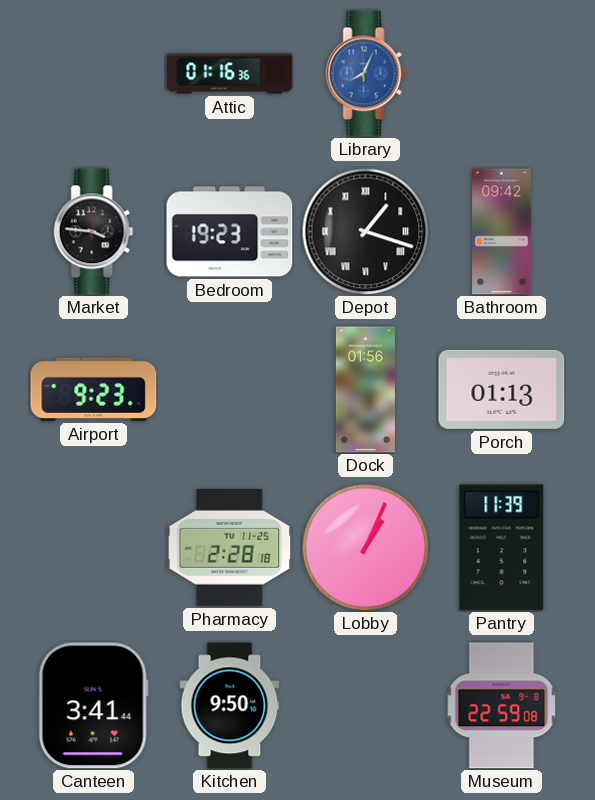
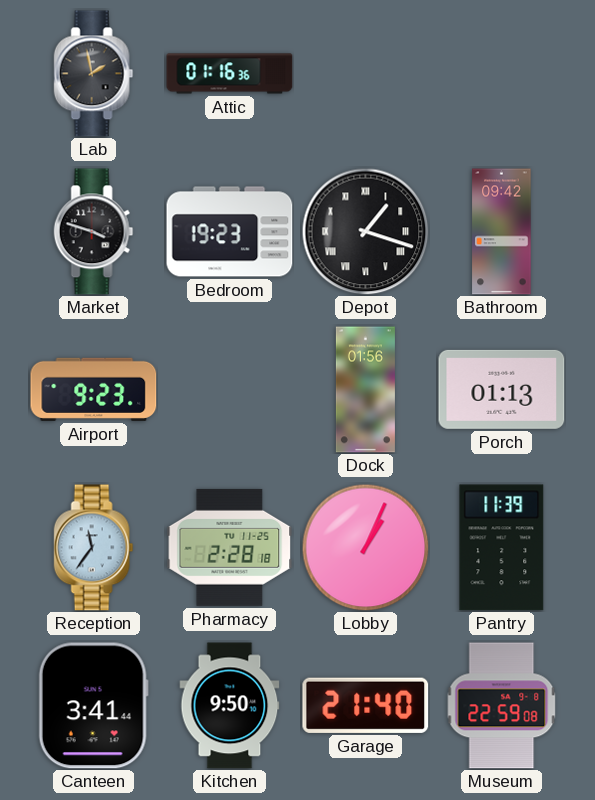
Lab: none -> 1:58 (94, 74)
Library: 8:04 -> none (366, 74)
Market: 3:46 -> 3:48 (94, 232)
Reception: none -> 11:36 (94, 548)
Garage: none -> 21:40 (366, 705)
